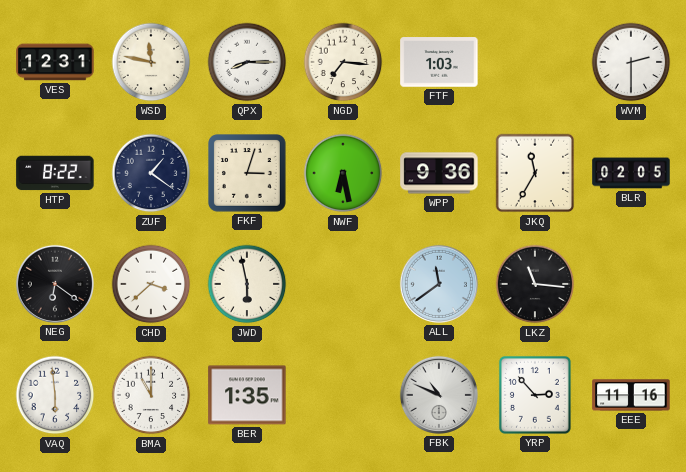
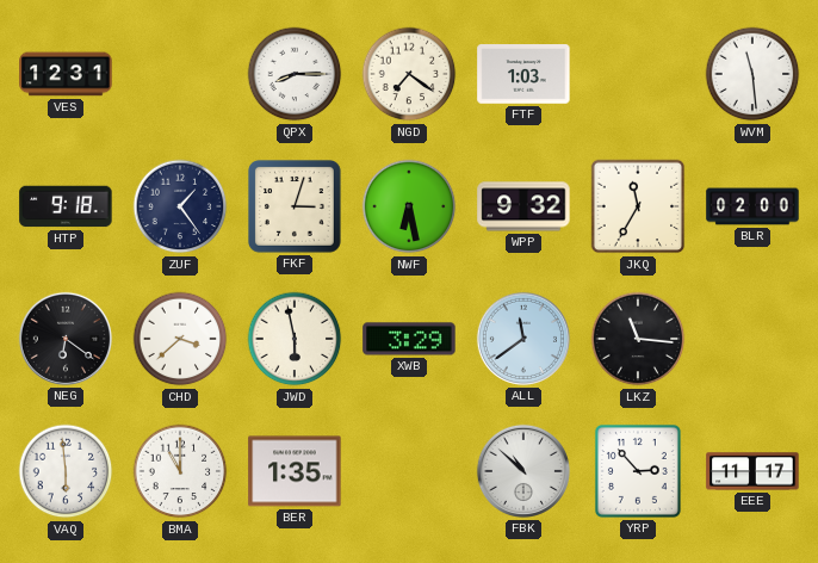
WSD: 11:47 -> none (151, 62)
NGD: 7:16 -> 7:21 (409, 74)
WVM: 2:30 -> 11:29 (752, 74)
HTP: 8:22 -> 9:18 (66, 206)
ZUF: 1:21 -> 1:24 (180, 206)
WPP: 9:36 -> 9:32 (523, 206)
BLR: 02:05 -> 02:00 (752, 206)
XWB: none -> 3:29 (409, 339)
FBK: 10:49 -> 10:52 (523, 471)
EEE: 11:16 -> 11:17 (752, 471)
